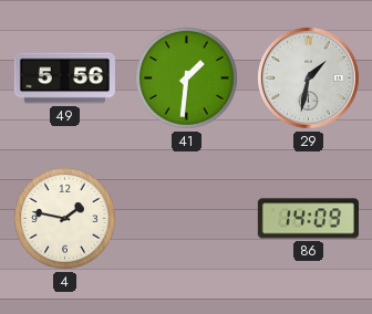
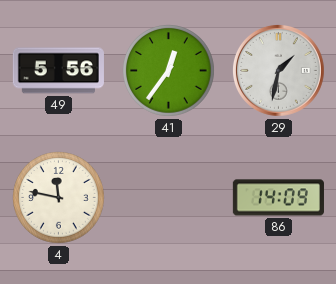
41: 1:31 -> 12:36 (169, 71)
4: 1:47 -> 11:47 (59, 198)
